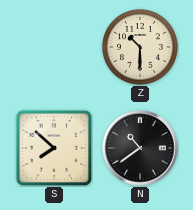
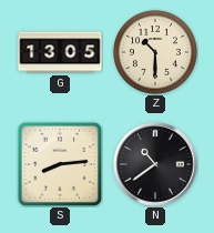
G: none -> 13:05 (60, 52)
S: 7:52 -> 8:14 (59, 163)
